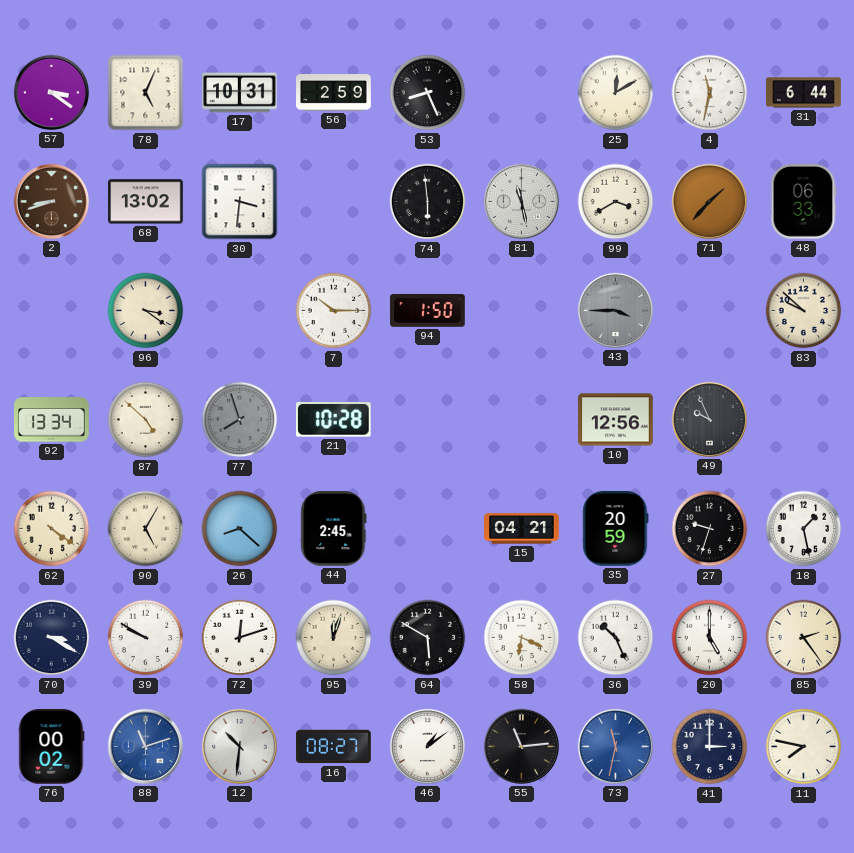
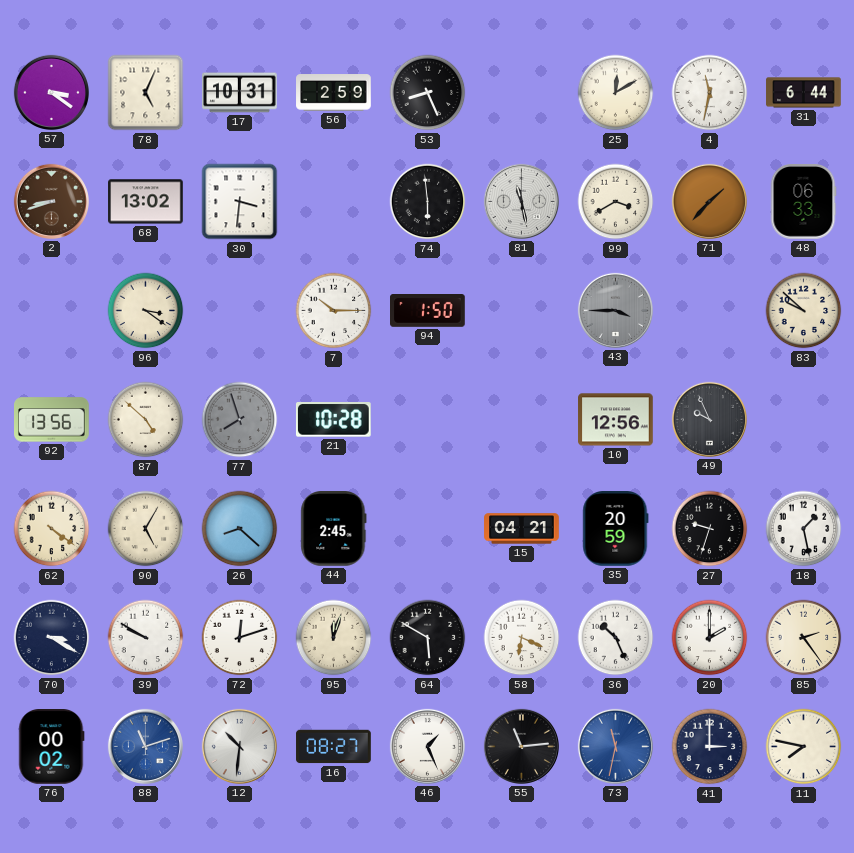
92: 13:34 -> 13:56 (52, 420)
20: 5:00 -> 2:00 (710, 638)
46: 1:09 -> 1:26 (427, 746)
